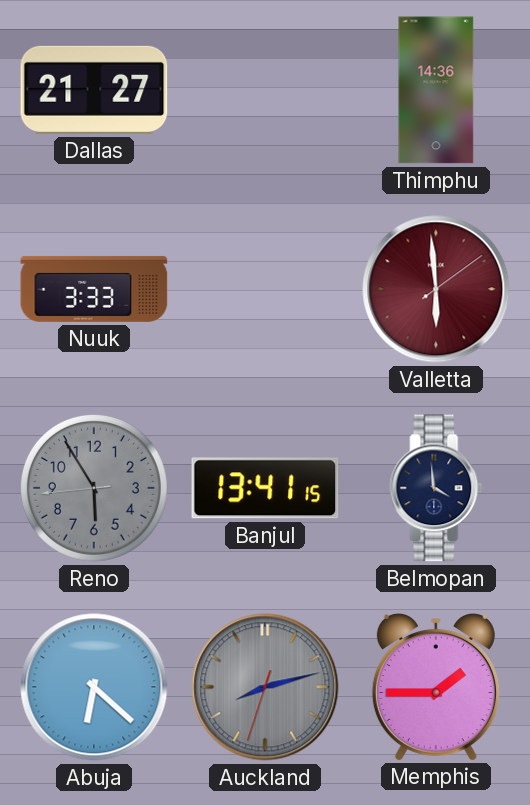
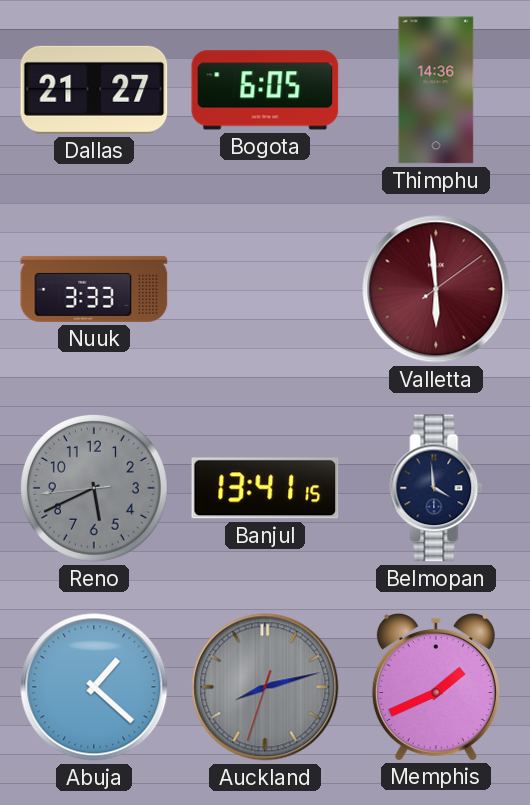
Bogota: none -> 6:05 (265, 90)
Reno: 5:54 -> 5:40 (94, 488)
Abuja: 6:22 -> 1:22 (94, 687)
Memphis: 1:45 -> 1:41 (436, 687)
